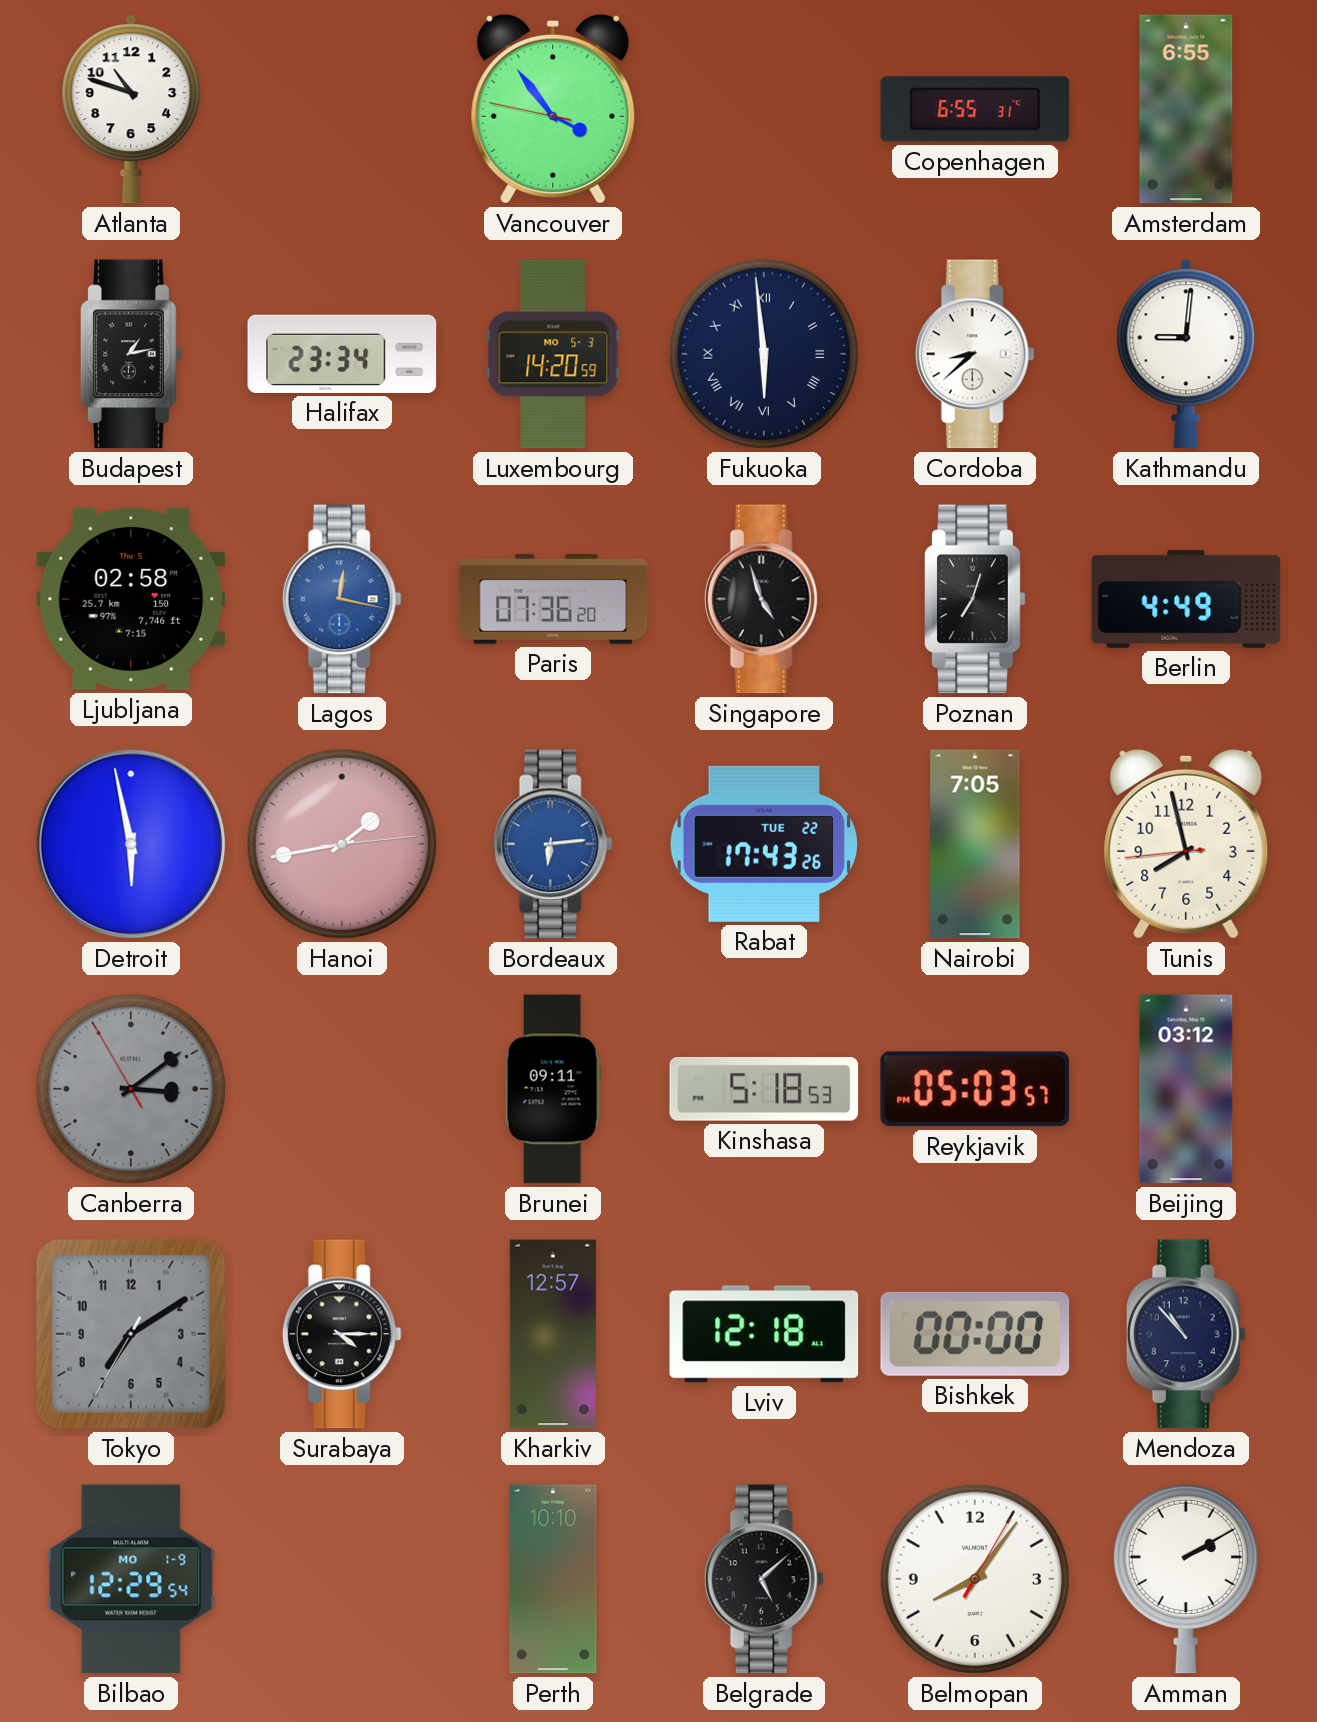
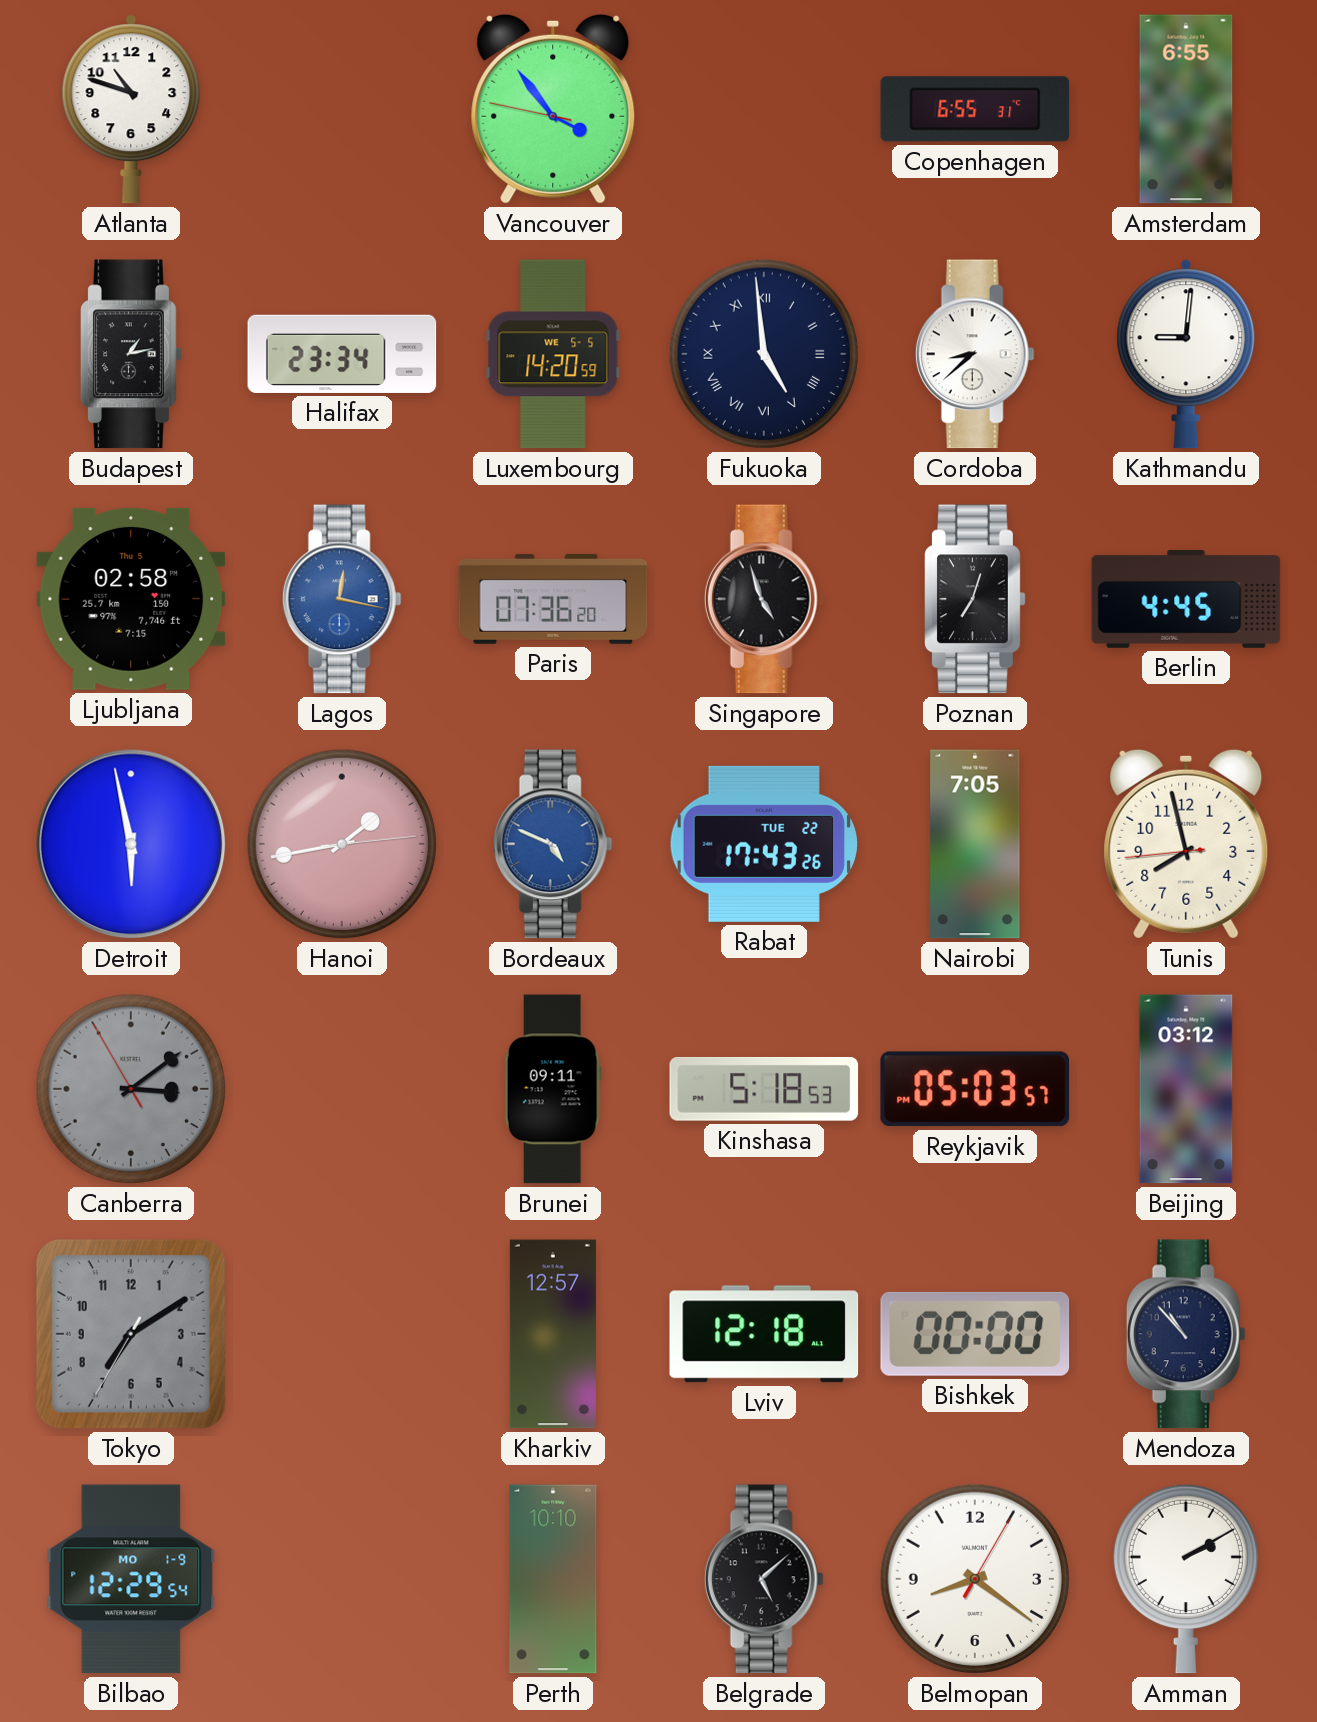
Luxembourg date: MO 5-3 -> WE 5-5 (553, 354)
Fukuoka: 5:59 -> 4:59 (764, 354)
Berlin: 4:49 -> 4:45 (1186, 599)
Bordeaux: 6:14 -> 4:49 (553, 844)
Surabaya: 4:15 -> none (342, 1334)
Belmopan: 8:06 -> 8:21 (975, 1579)
